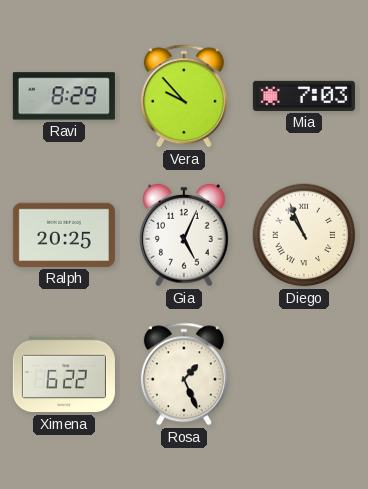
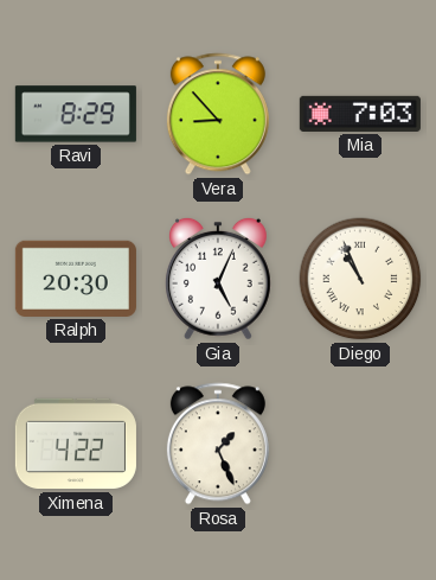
Vera: 9:53 -> 8:53 (218, 114)
Ralph: 20:25 -> 20:30 (76, 279)
Ximena: 6:22 -> 4:22 (76, 444)
